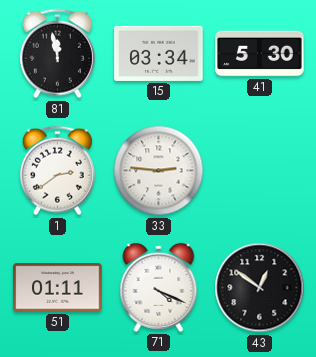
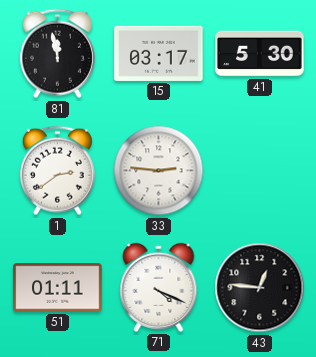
15: 03:34 -> 03:17 (159, 53)
43: 12:51 -> 12:46 (260, 288)
